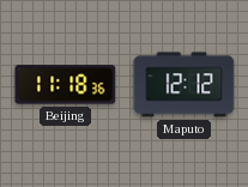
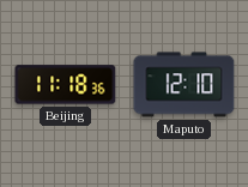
Maputo: 12:12 -> 12:10 (185, 85)
